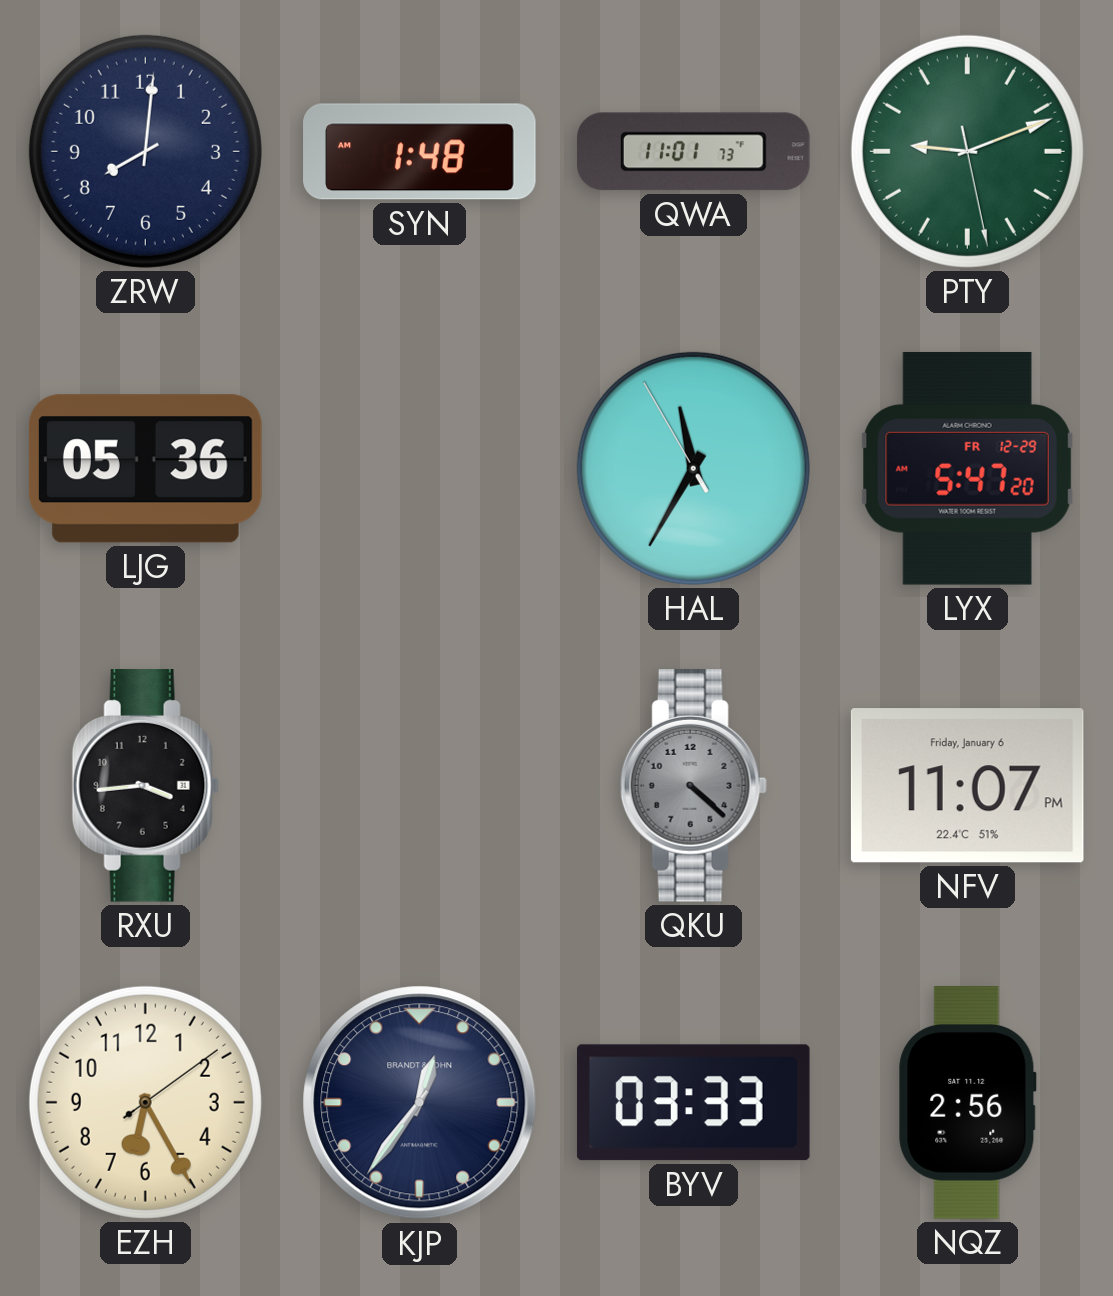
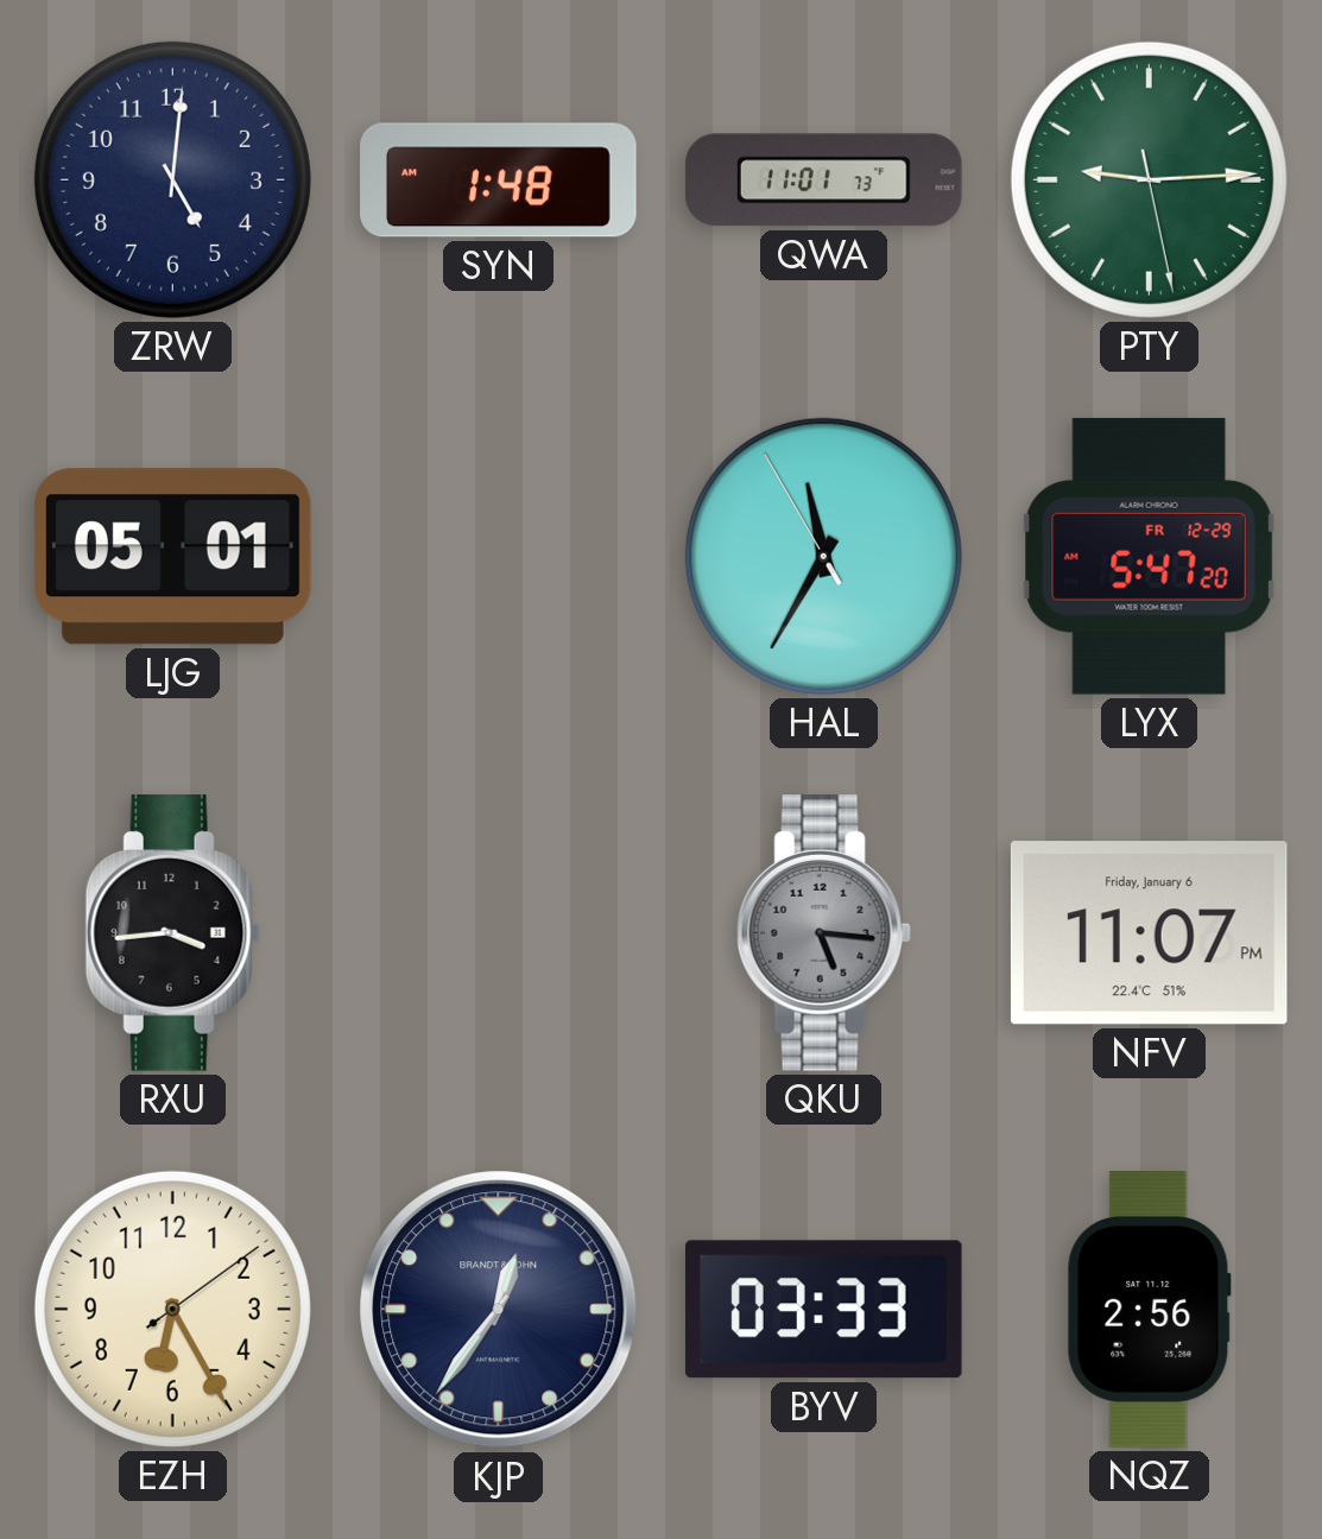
ZRW: 8:01 -> 5:01 (172, 179)
PTY: 9:11 -> 9:14 (1149, 179)
LJG: 05:36 -> 05:01 (172, 557)
QKU: 4:22 -> 5:16 (823, 933)
